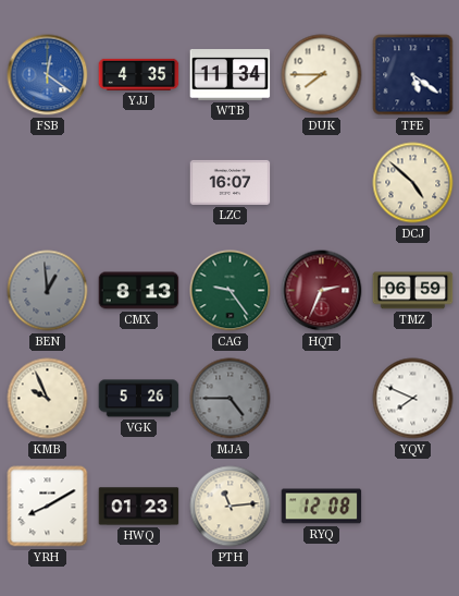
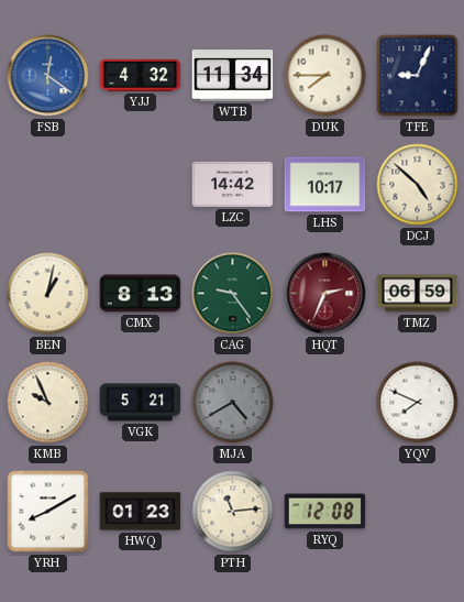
YJJ: 4:35 -> 4:32 (141, 75)
TFE: 5:21 -> 9:04 (418, 76)
LZC: 16:07 -> 14:42 (233, 184)
LHS: none -> 10:17 (325, 185)
BEN: 12:59 -> 1:02 (48, 294)
BEN dial: grey -> cream (48, 294)
VGK: 5:26 -> 5:21 (141, 403)
MJA: 4:45 -> 4:40 (233, 403)
